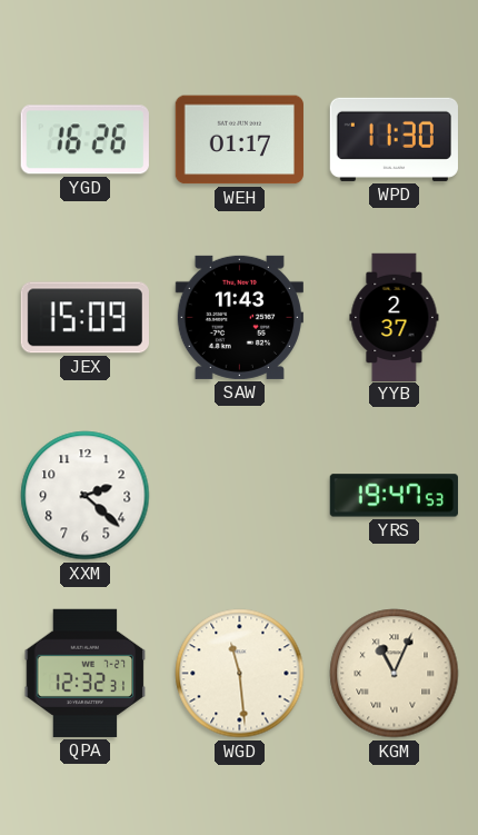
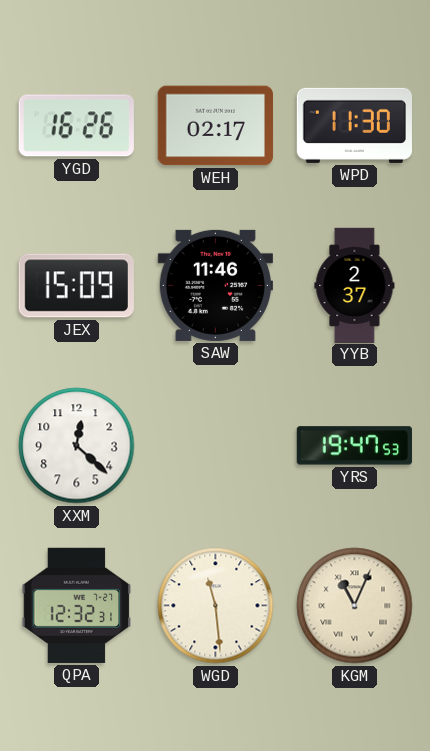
WEH: 01:17 -> 02:17 (215, 126)
SAW: 11:43 -> 11:46 (215, 285)
XXM: 2:22 -> 12:22 (77, 446)
